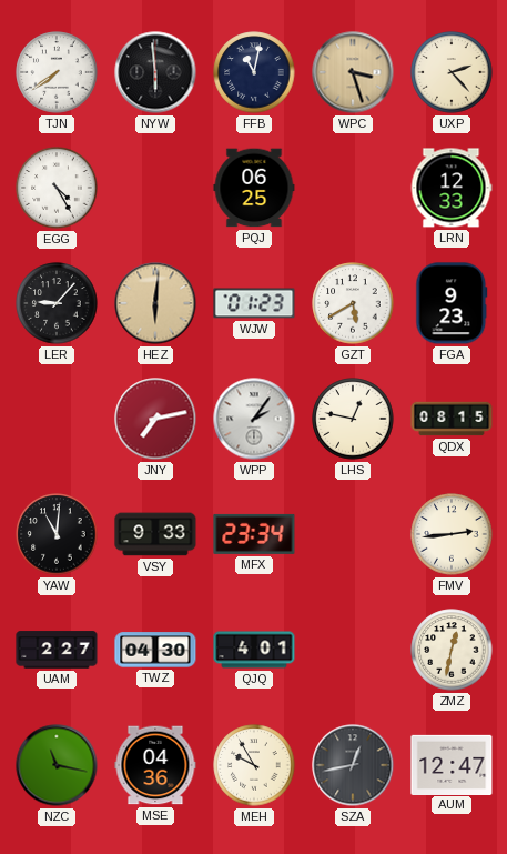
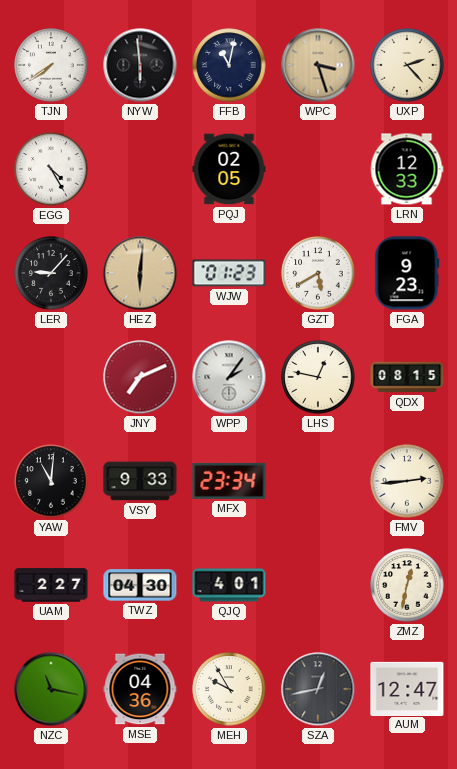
PQJ: 06:25 -> 02:05 (229, 169)
JNY: 7:13 -> 7:11 (140, 377)
